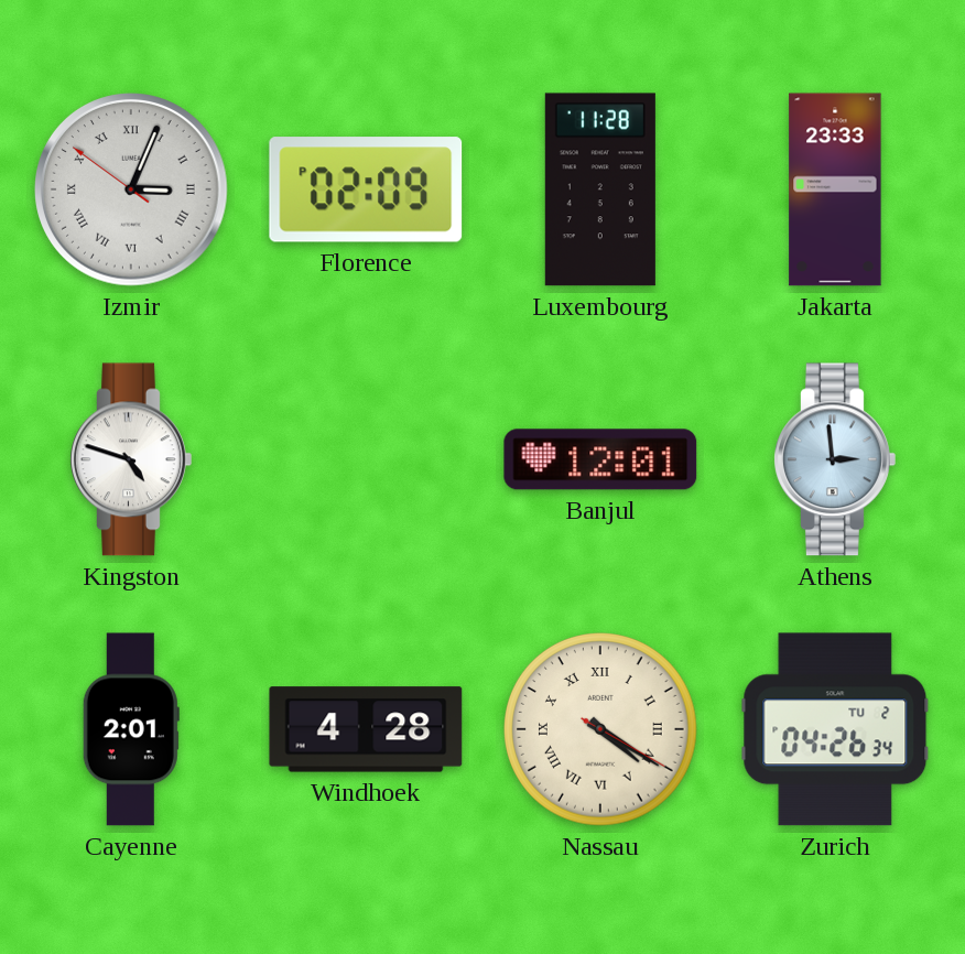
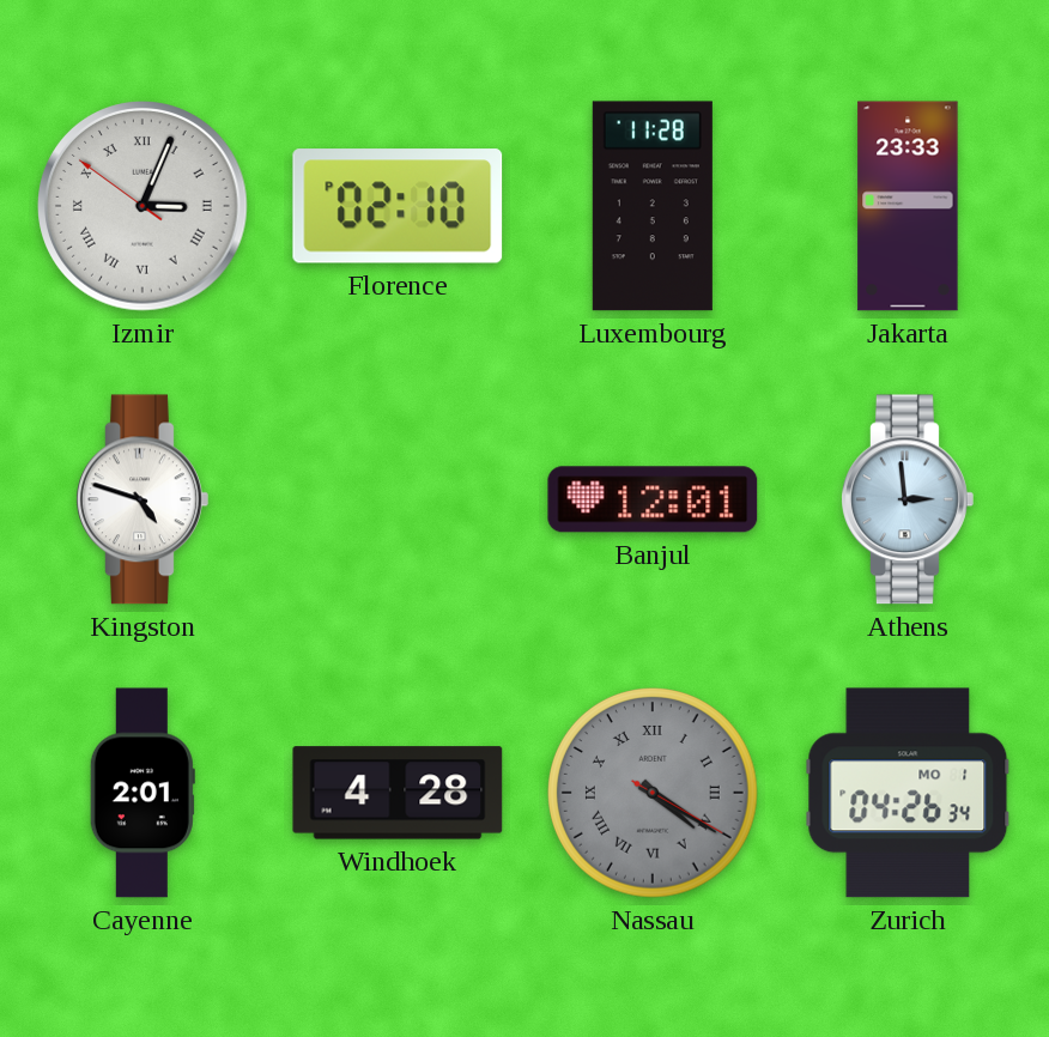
Florence: 02:09 -> 02:10 (398, 206)
Nassau dial: cream -> grey (654, 794)
Zurich date: TU 2 -> MO 1 (908, 793)
